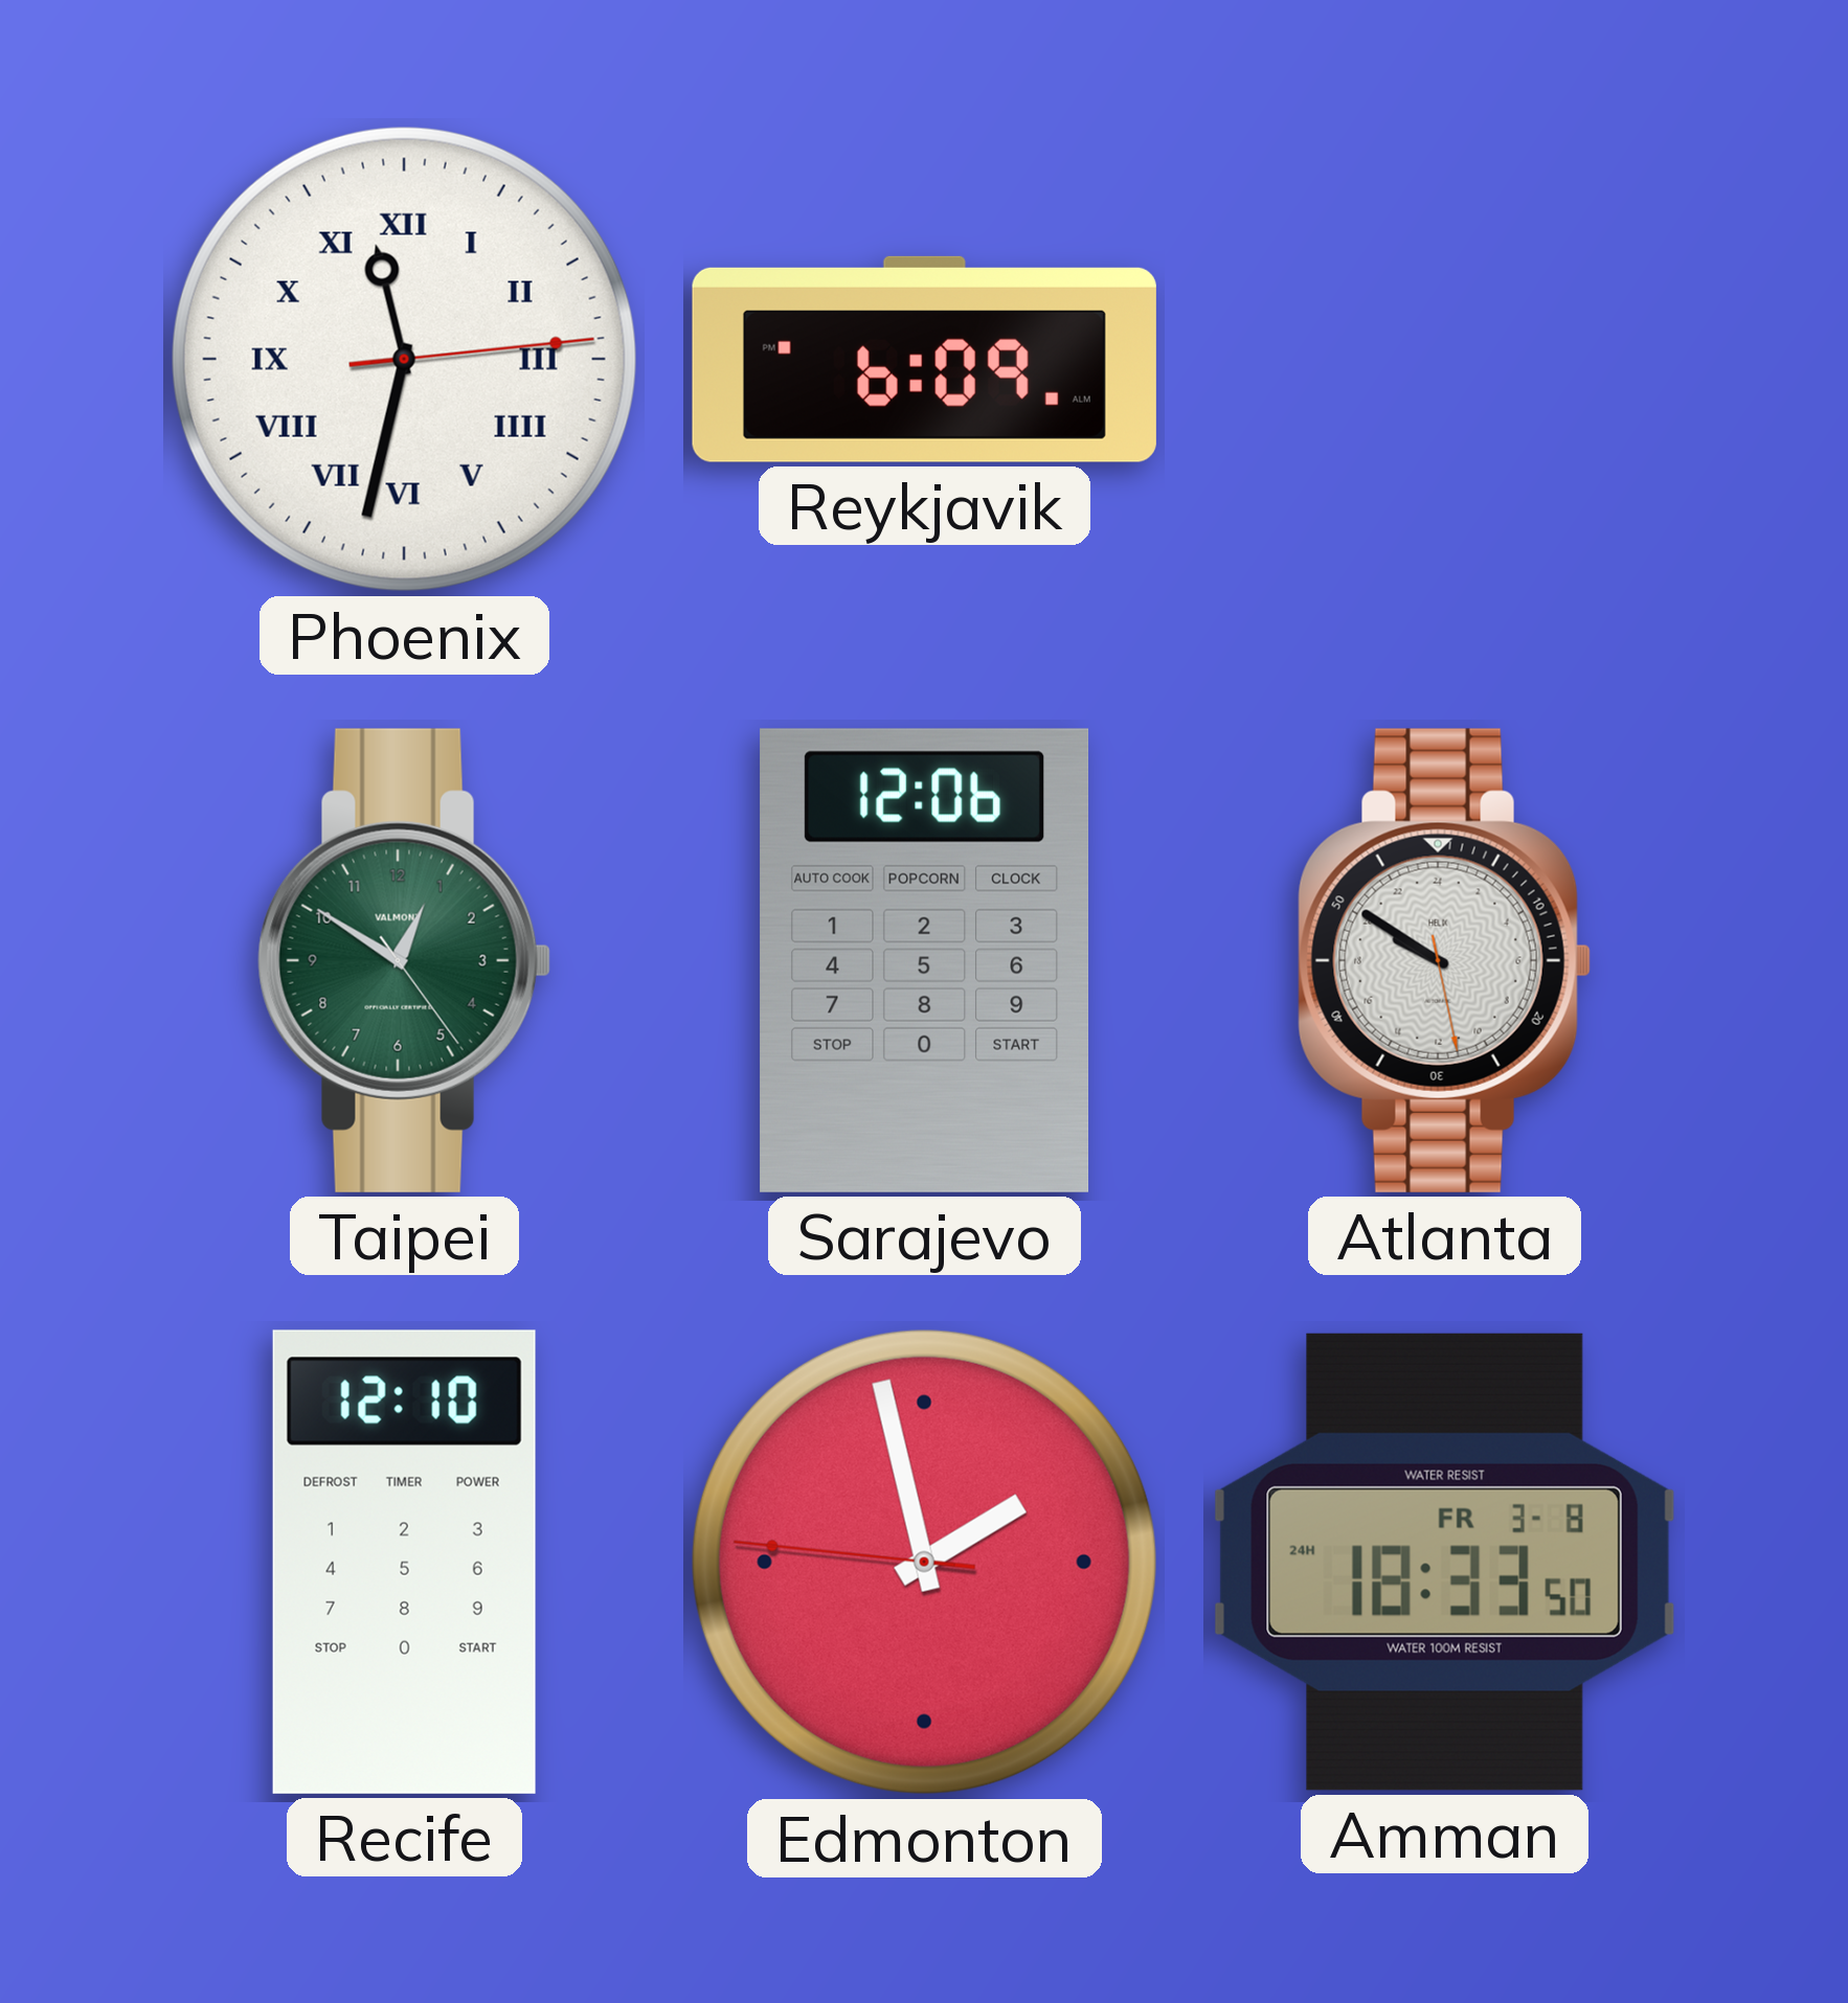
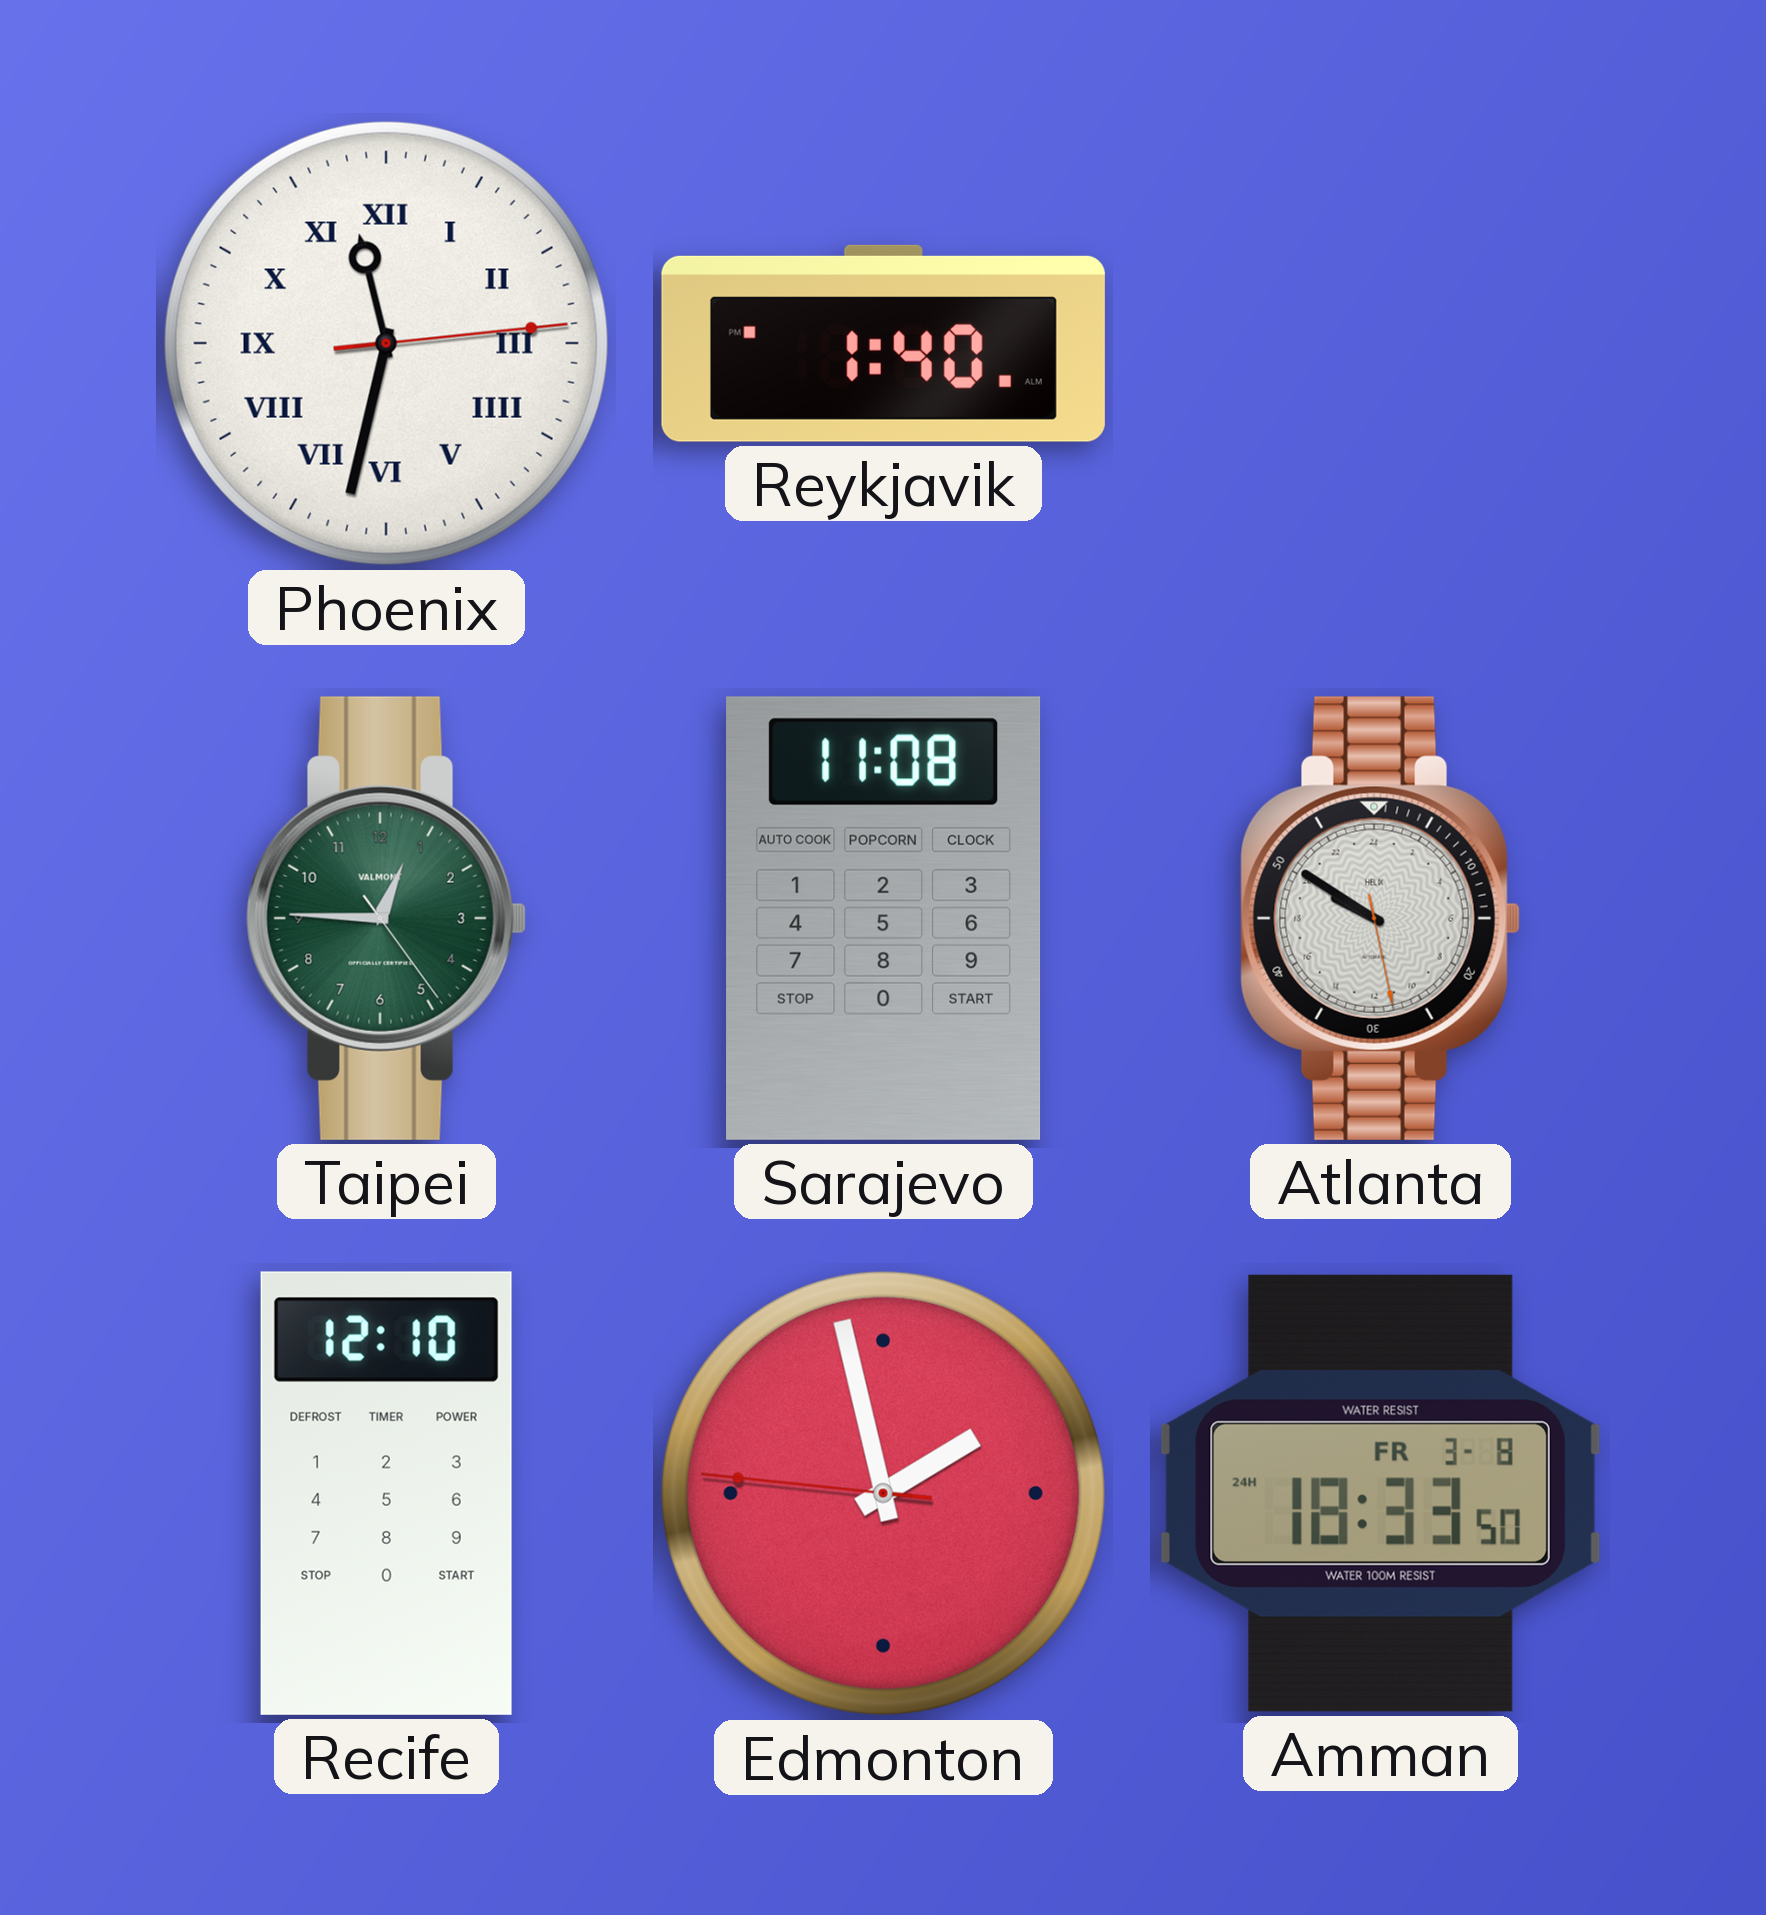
Reykjavik: 6:09 -> 1:40 (883, 343)
Taipei: 12:50 -> 12:45 (386, 918)
Sarajevo: 12:06 -> 11:08 (884, 918)
